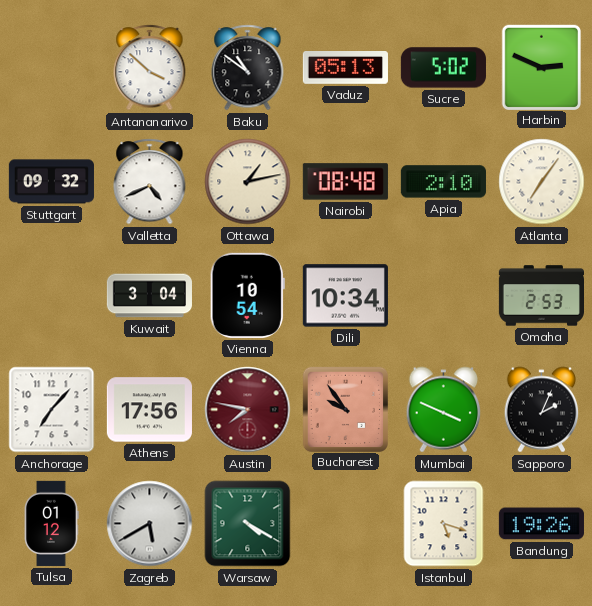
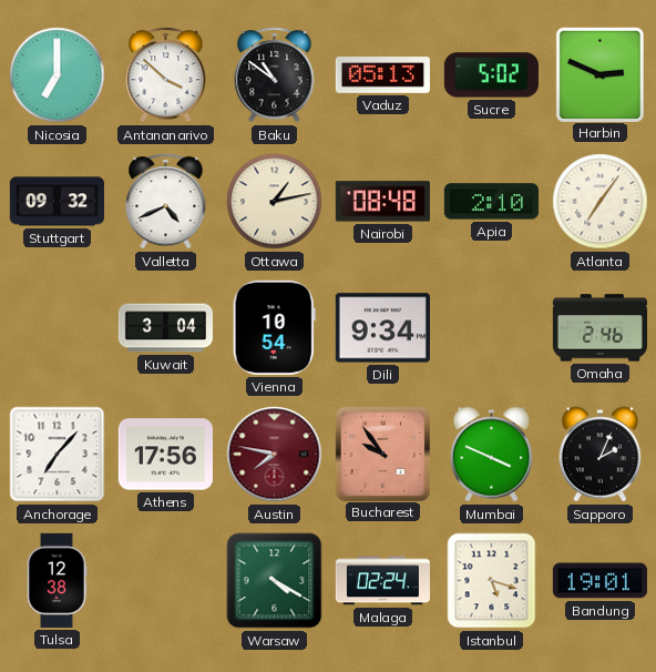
Nicosia: none -> 7:00 (58, 75)
Dili: 10:34 -> 9:34 (382, 328)
Omaha: 2:53 -> 2:46 (599, 328)
Tulsa: 01:12 -> 12:38 (57, 580)
Zagreb: 5:40 -> none (150, 524)
Malaga: none -> 02:24 (382, 581)
Bandung: 19:26 -> 19:01 (599, 581)
